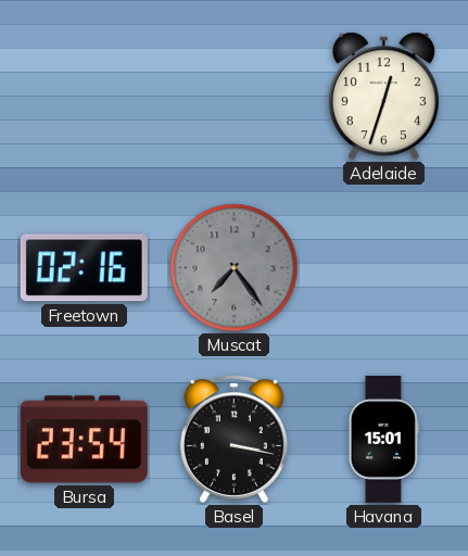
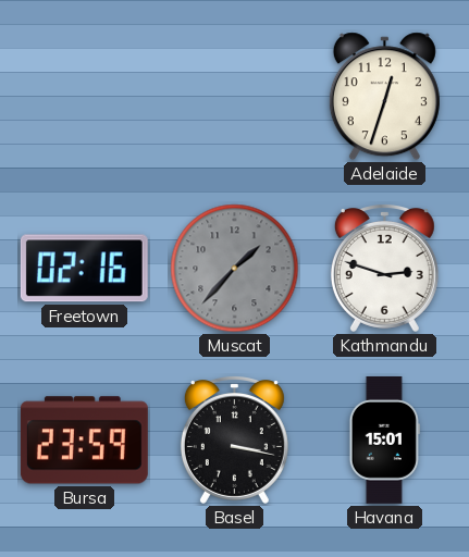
Muscat: 7:24 -> 1:37 (235, 269)
Kathmandu: none -> 2:48 (384, 269)
Bursa: 23:54 -> 23:59 (84, 441)
